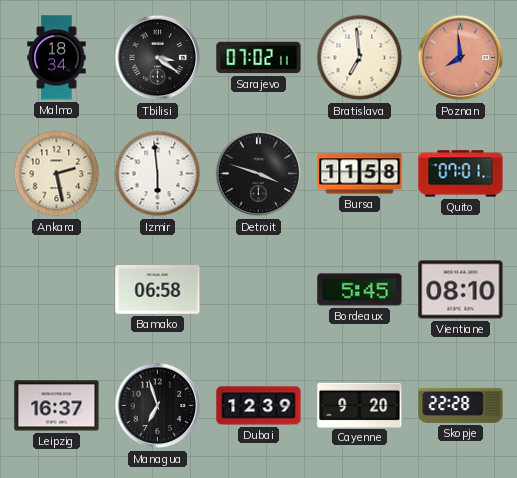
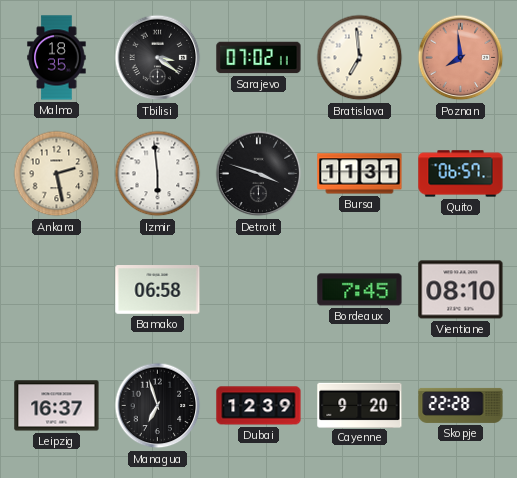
Malmo: 18:34 -> 18:35 (57, 58)
Bursa: 11:58 -> 11:31 (360, 174)
Quito: 07:01 -> 06:57 (461, 174)
Bordeaux: 5:45 -> 7:45 (360, 290)
